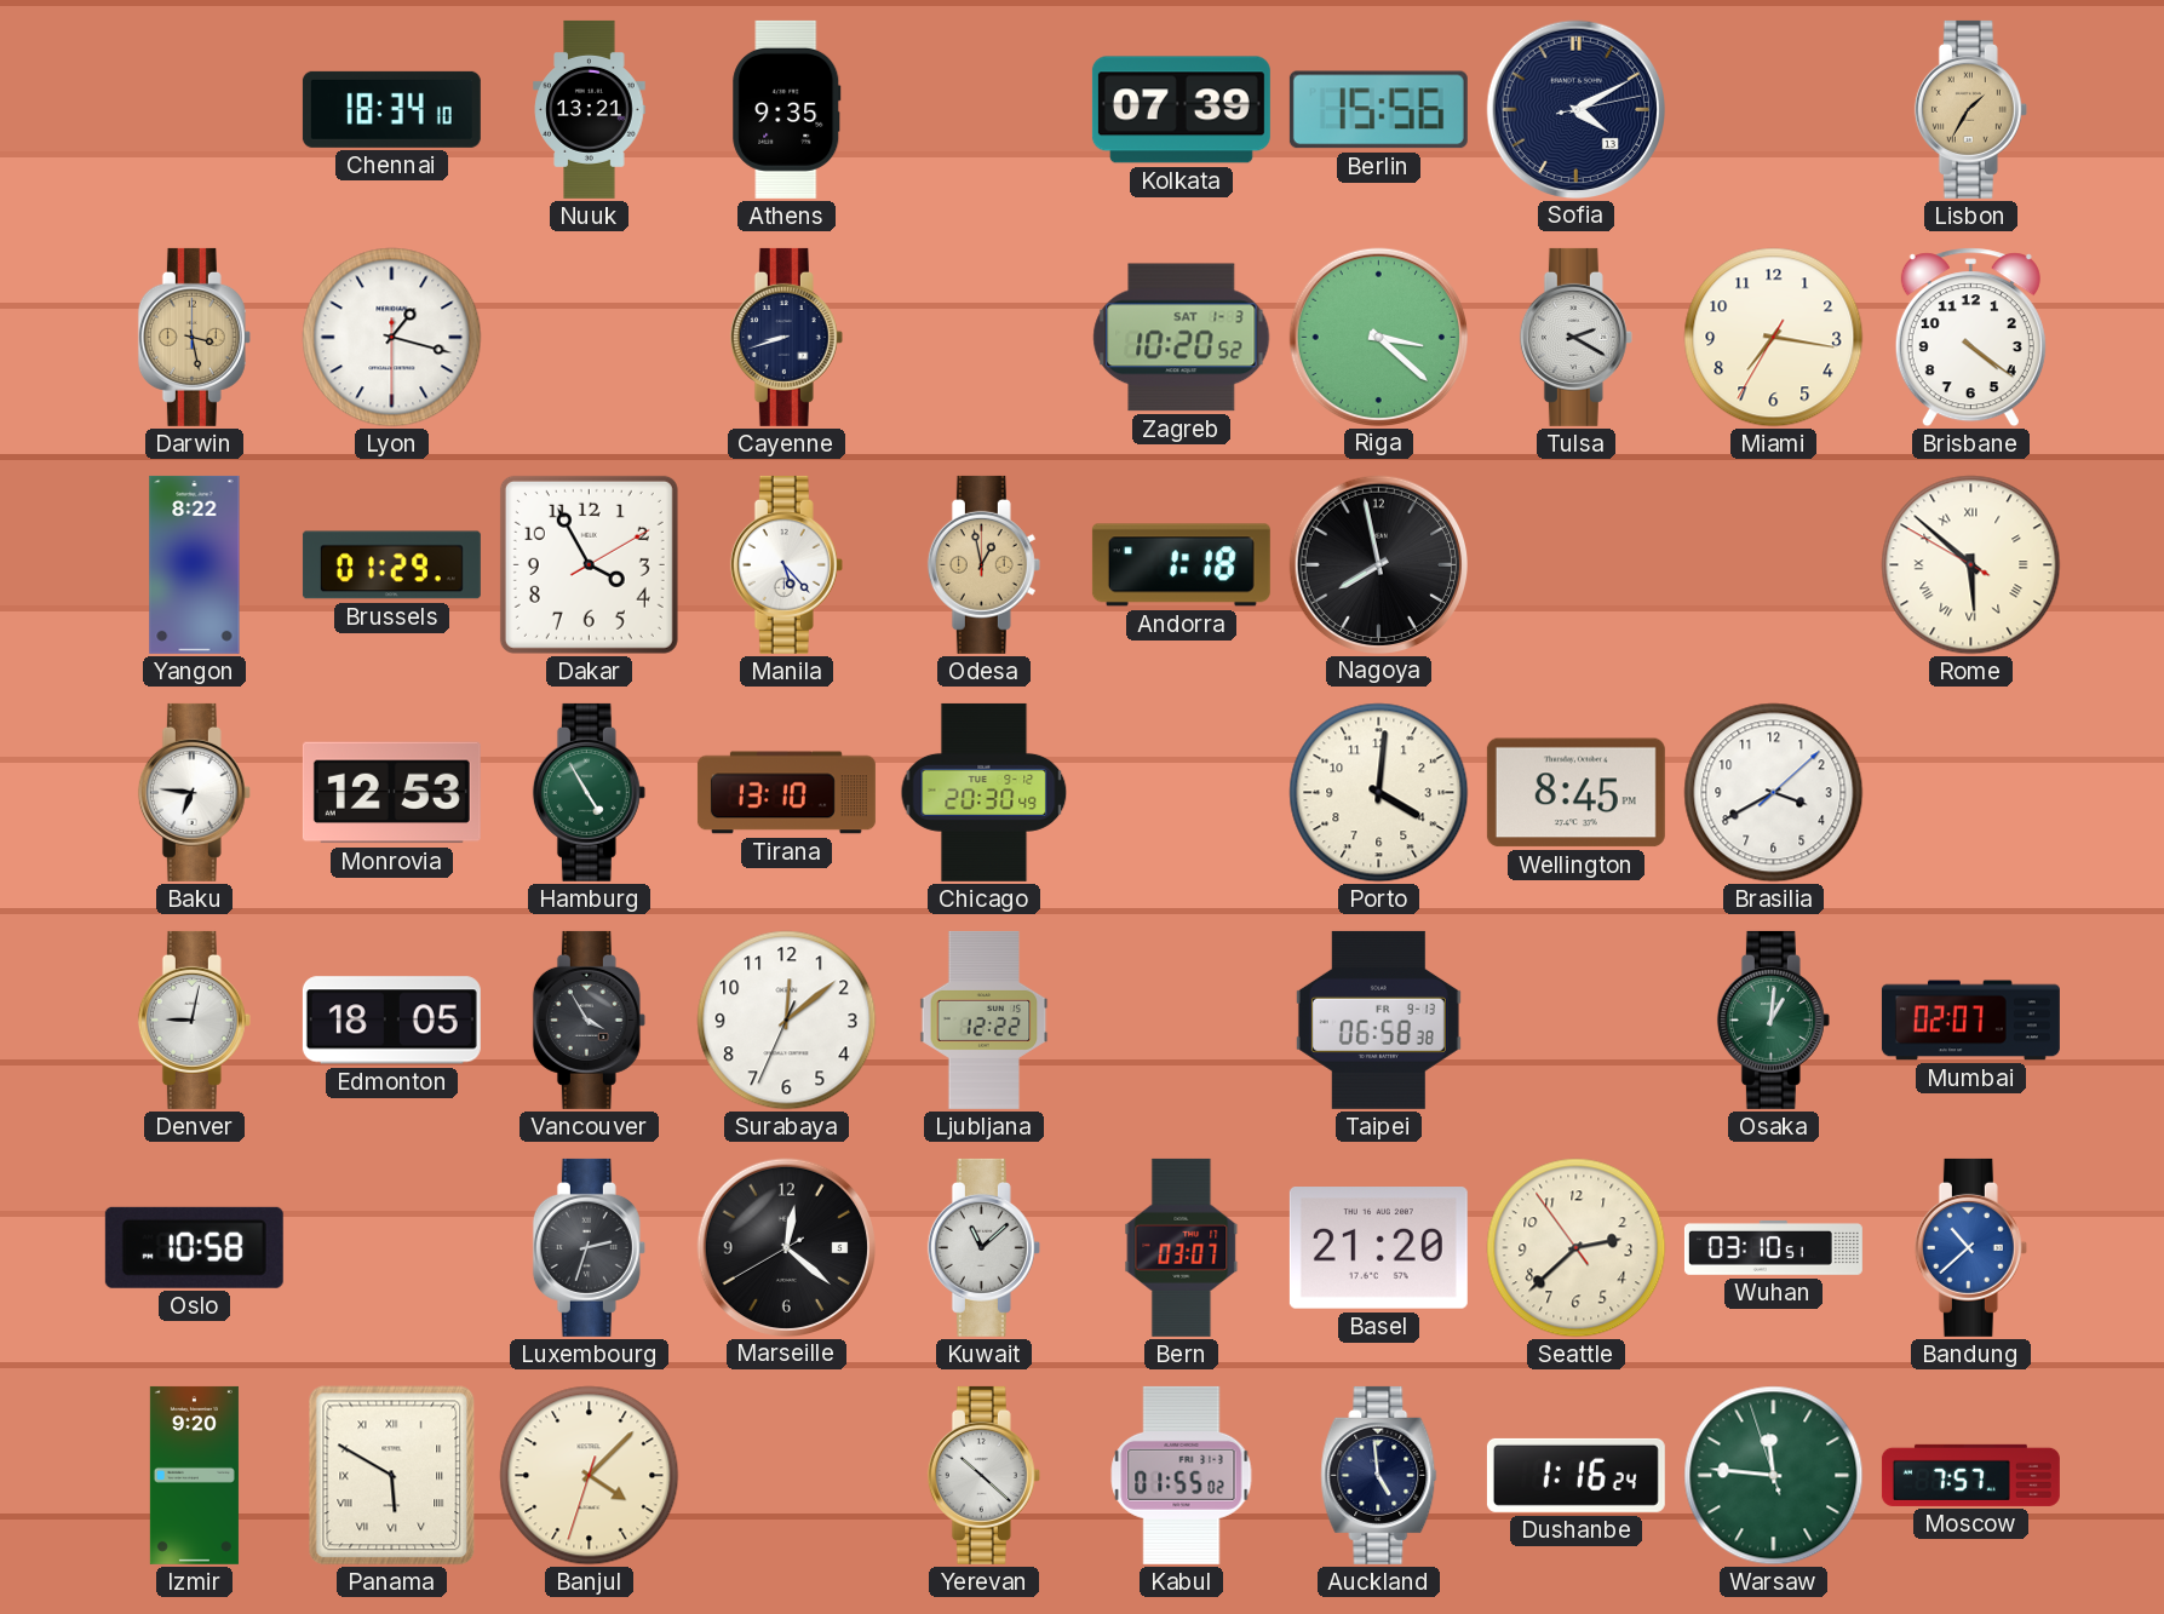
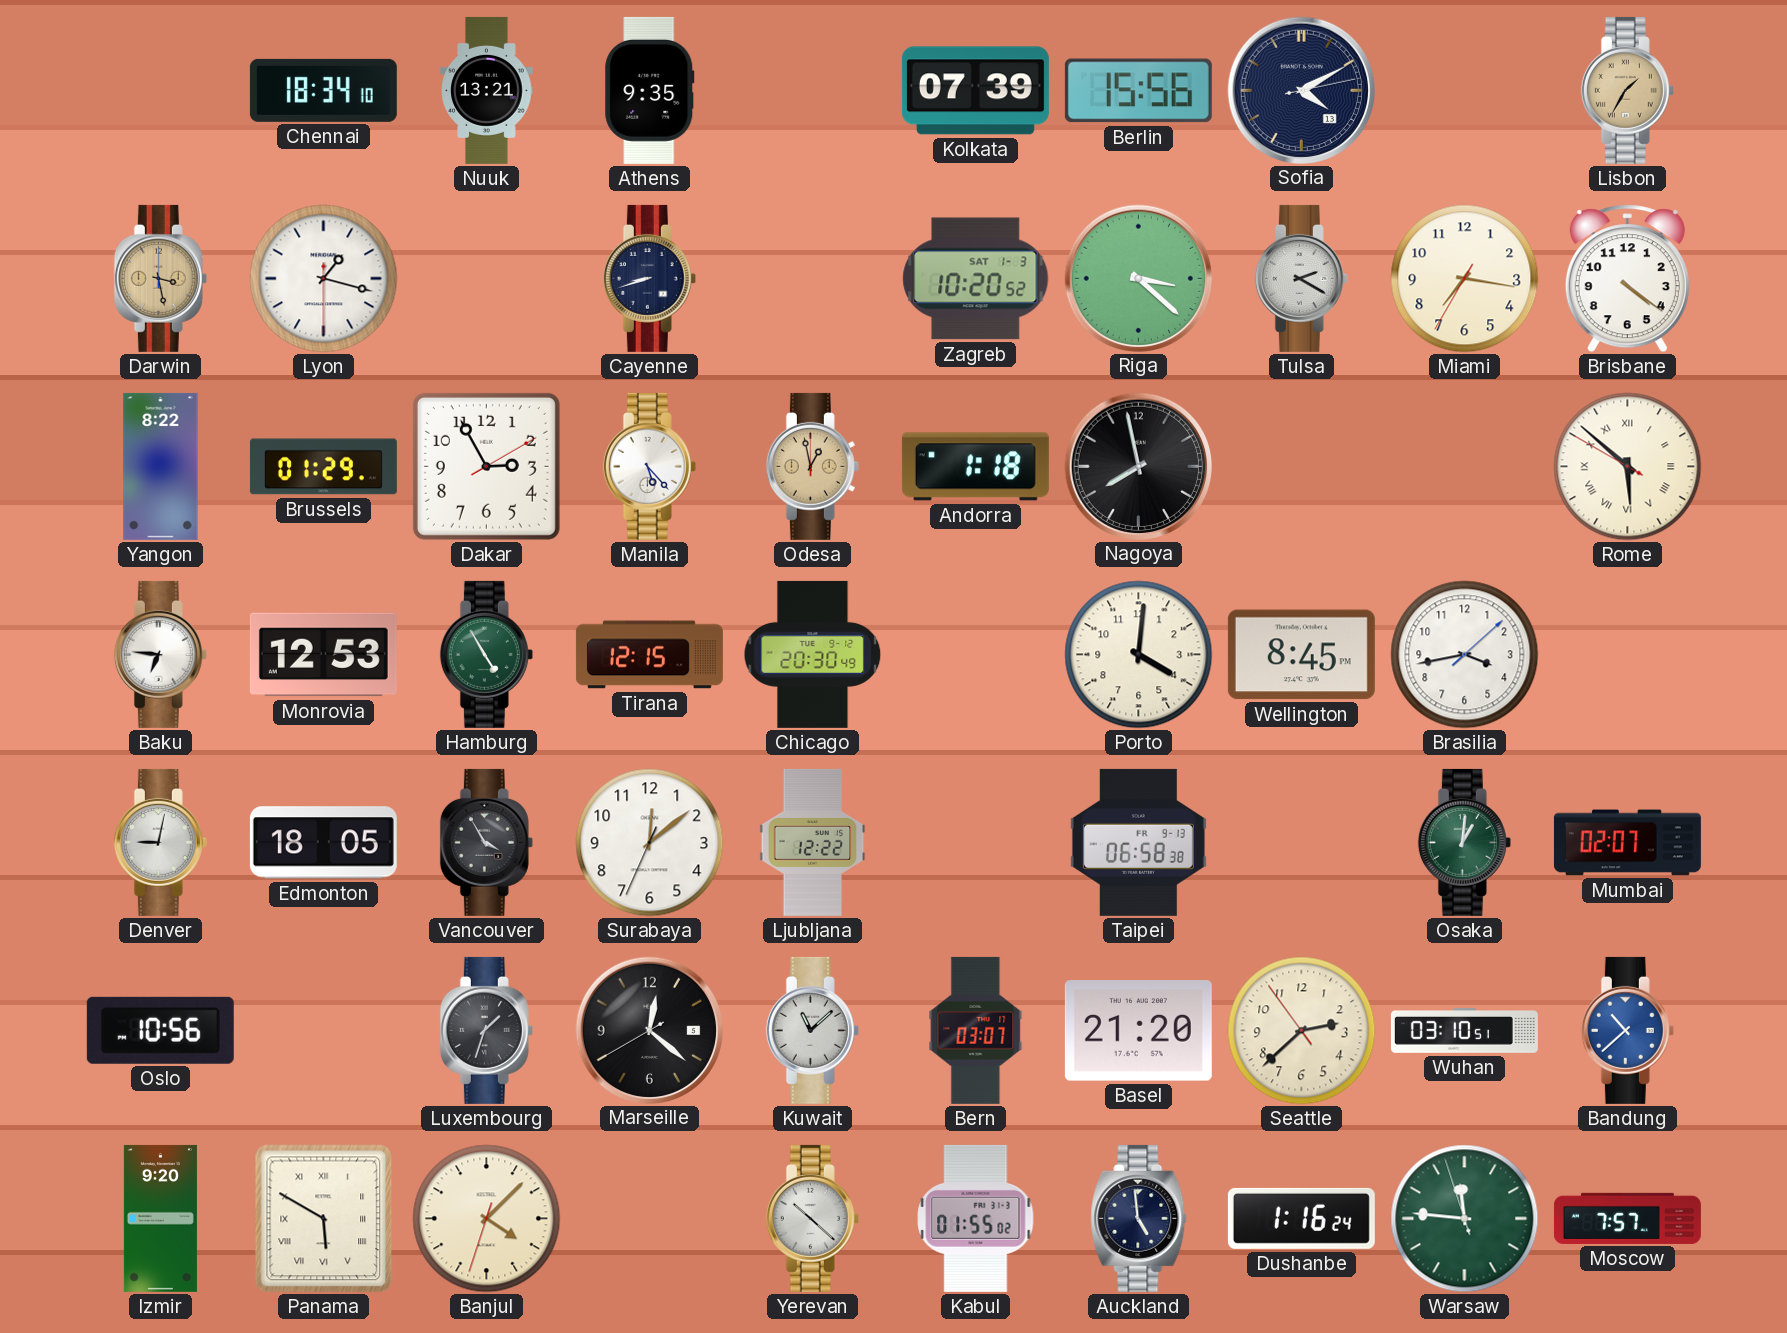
Dakar: 3:55 -> 2:55 (486, 466)
Tirana: 13:10 -> 12:15 (649, 655)
Brasilia: 3:40 -> 3:43 (1465, 655)
Oslo: 10:58 -> 10:56 (160, 1030)
Luxembourg: 2:33 -> 1:33 (486, 1030)
